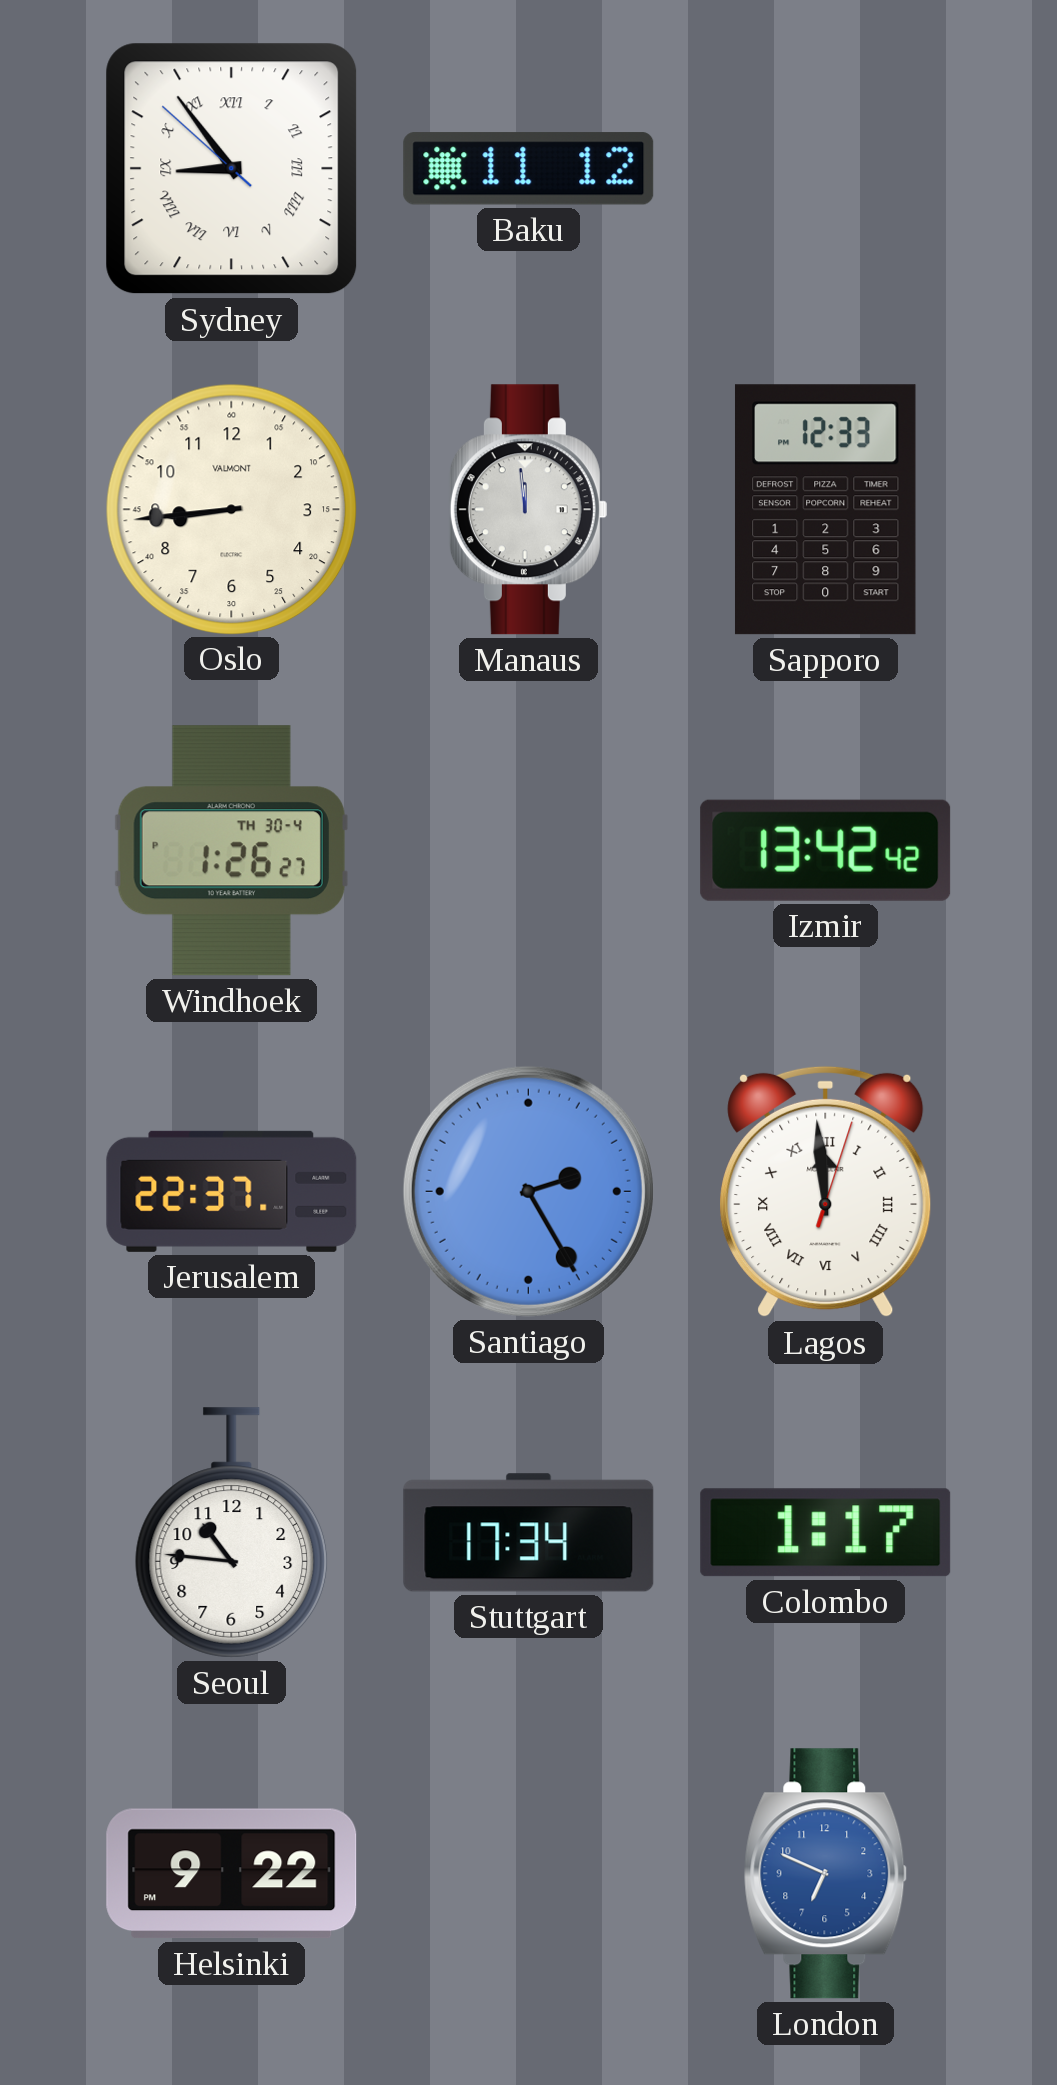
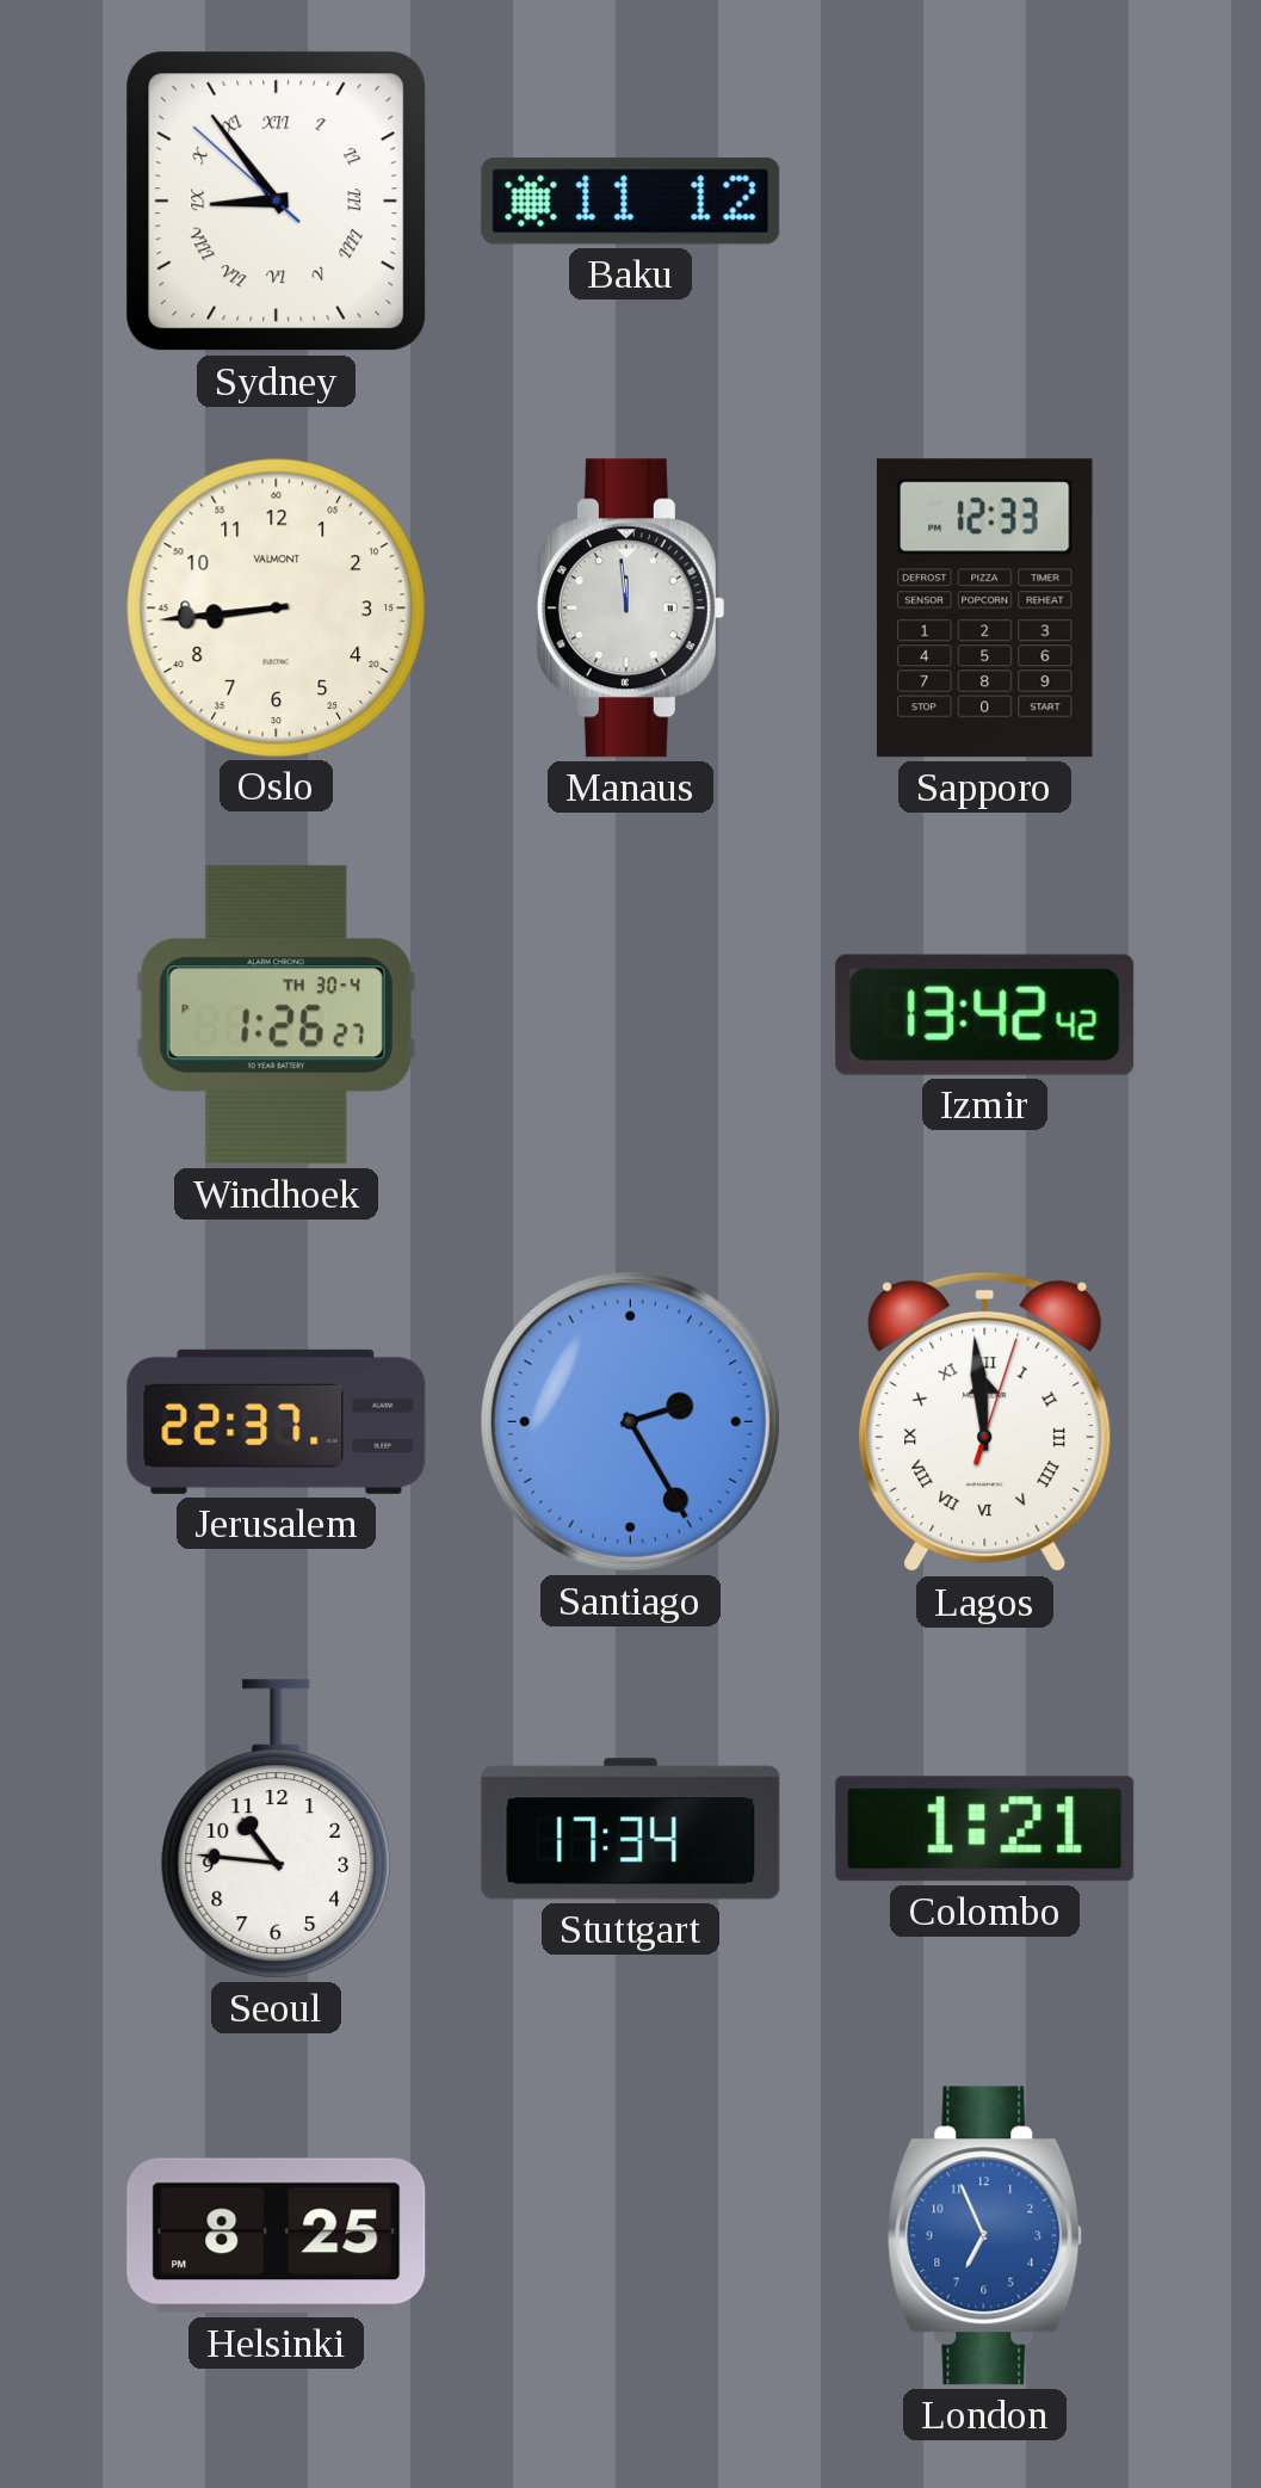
Colombo: 1:17 -> 1:21 (985, 1829)
Helsinki: 9:22 -> 8:25 (277, 2236)
London: 6:49 -> 6:56 (985, 2236)
